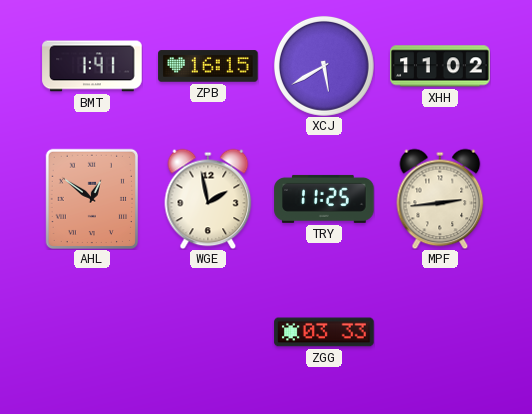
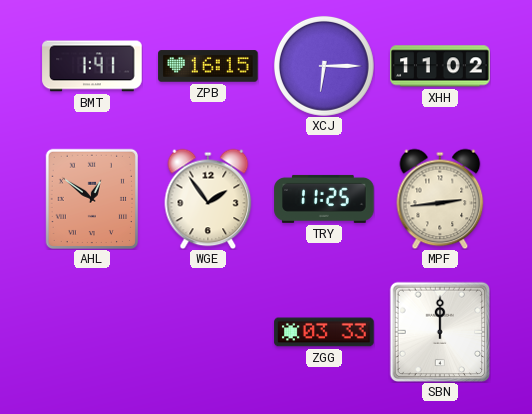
XCJ: 5:40 -> 6:15 (324, 66)
WGE: 1:58 -> 1:54 (208, 199)
SBN: none -> 12:00 (440, 332)
